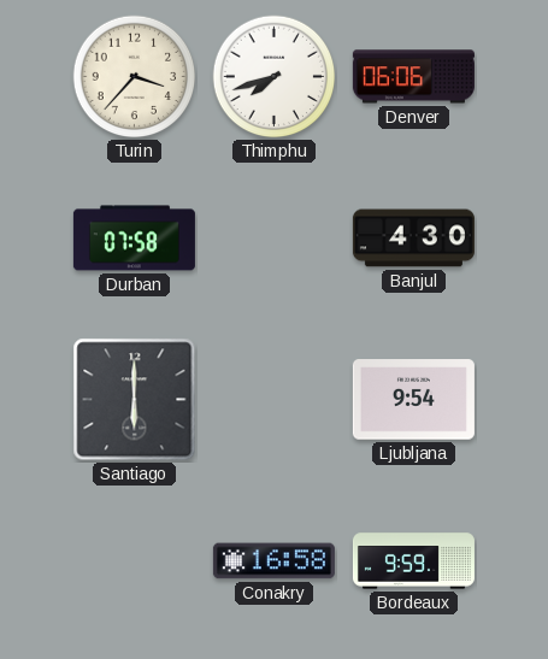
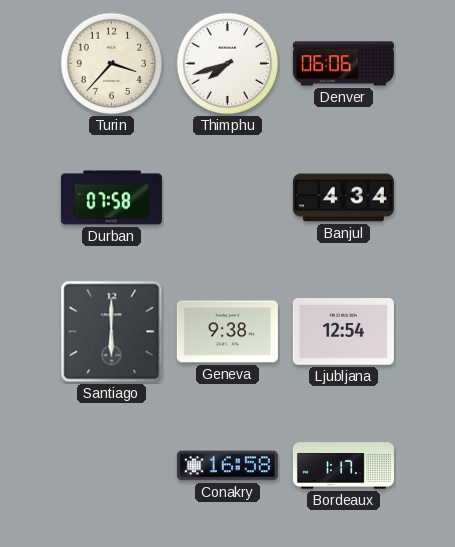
Banjul: 4:30 -> 4:34 (343, 198)
Geneva: none -> 9:38 (227, 332)
Ljubljana: 9:54 -> 12:54 (343, 332)
Bordeaux: 9:59 -> 1:17 (343, 466)
